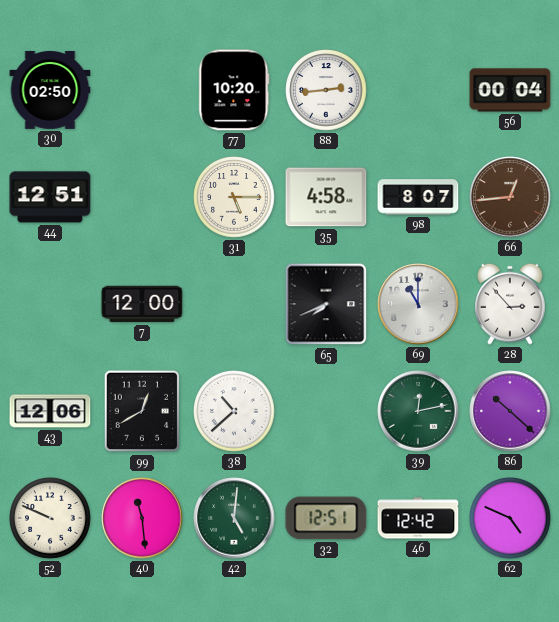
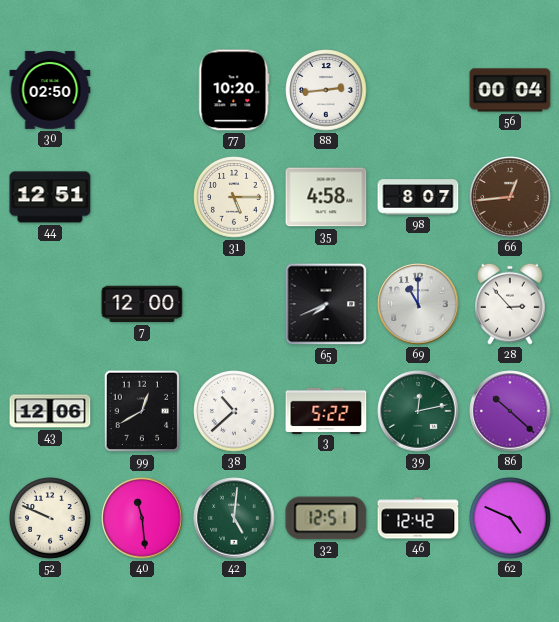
3: none -> 5:22 (326, 410)
